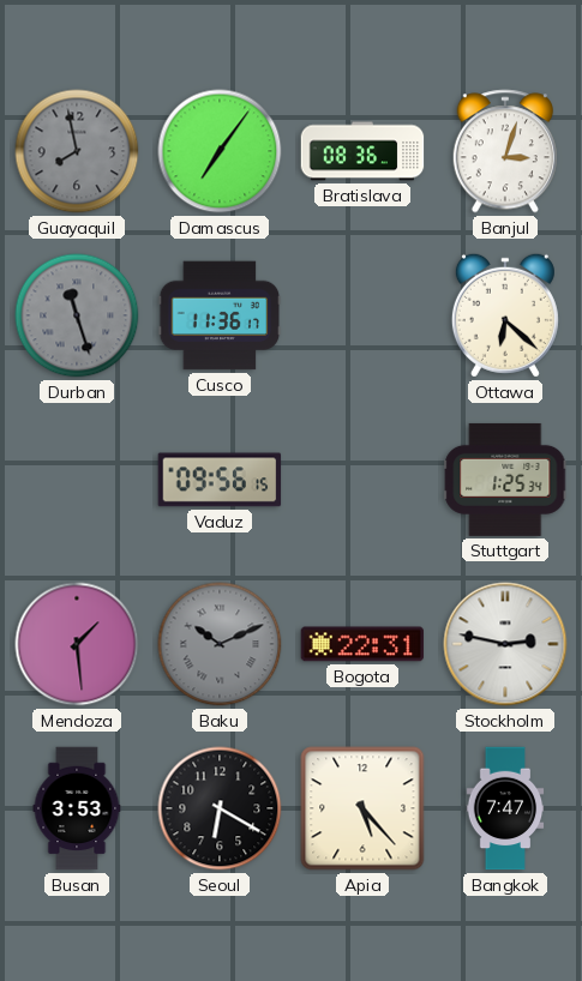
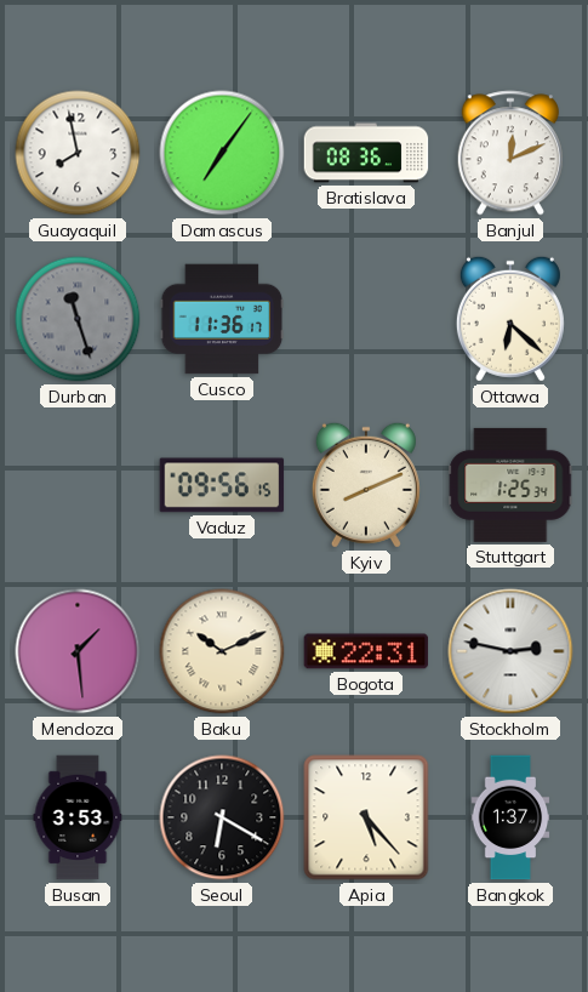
Guayaquil dial: grey -> white (78, 153)
Banjul: 3:03 -> 12:11 (509, 153)
Kyiv: none -> 8:11 (366, 485)
Baku dial: grey -> cream (222, 651)
Bangkok: 7:47 -> 1:37 (510, 817)
